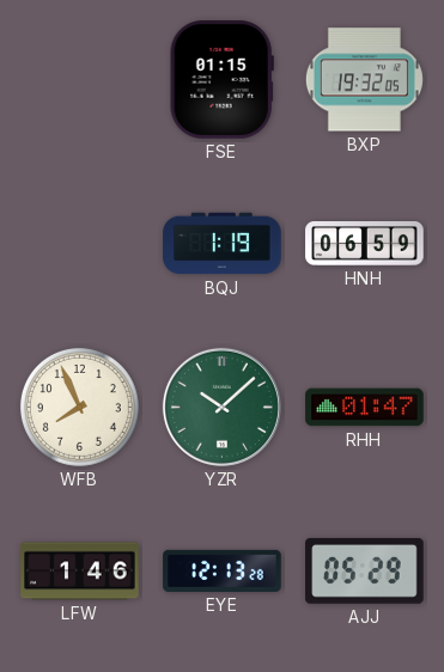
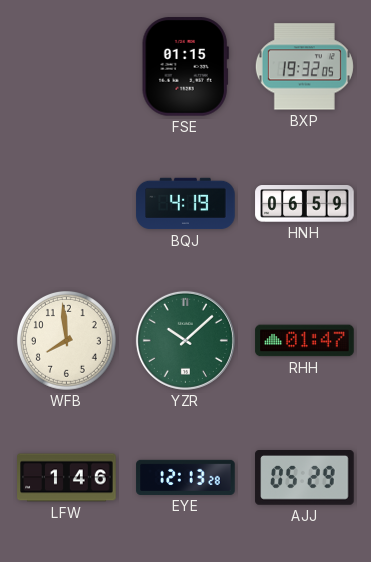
BQJ: 1:19 -> 4:19 (186, 204)
WFB: 7:56 -> 7:59 (66, 341)
